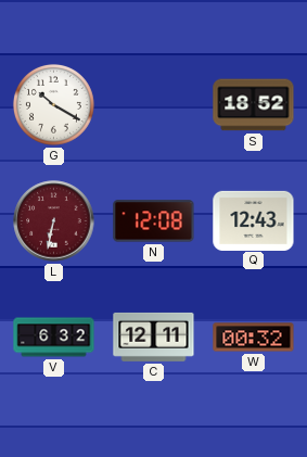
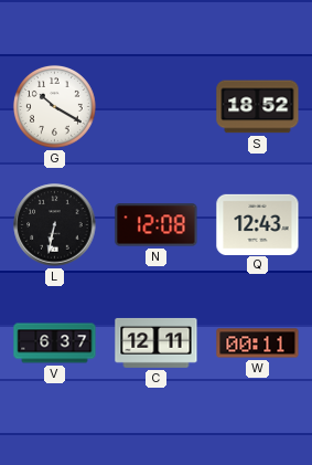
L dial: burgundy -> black (55, 225)
V: 6:32 -> 6:37 (55, 344)
W: 00:32 -> 00:11 (258, 344)
